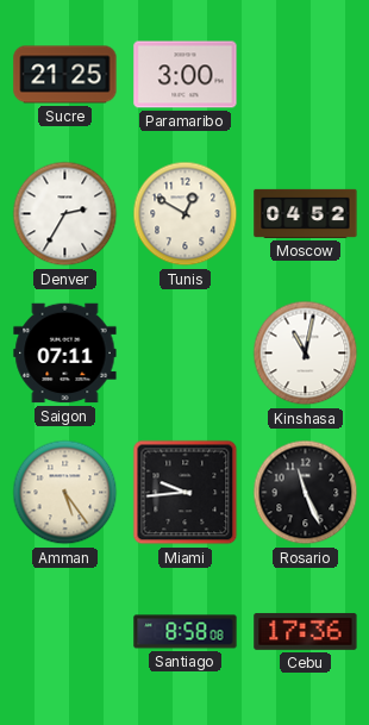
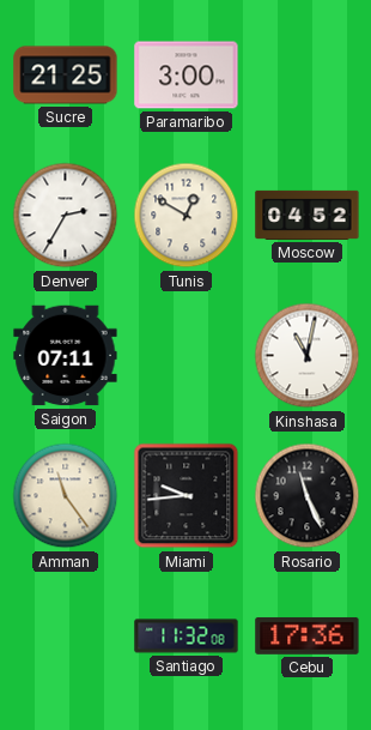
Amman: 5:24 -> 11:24 (66, 496)
Santiago: 8:58 -> 11:32 (187, 637)
